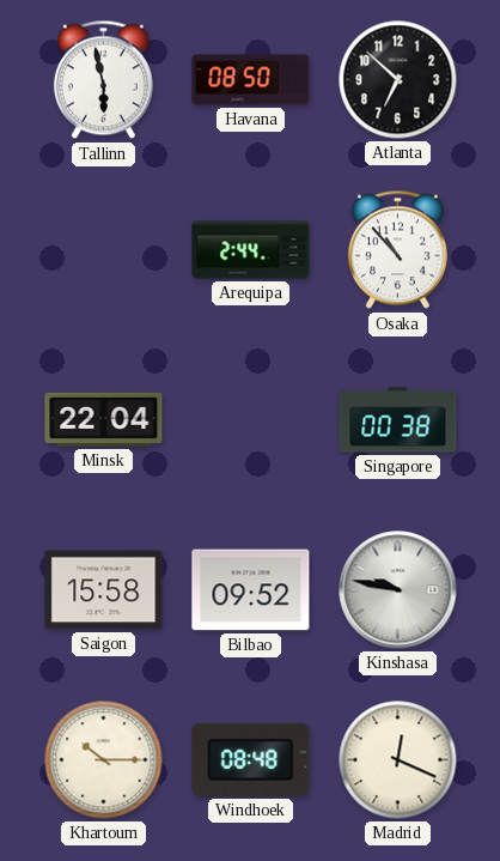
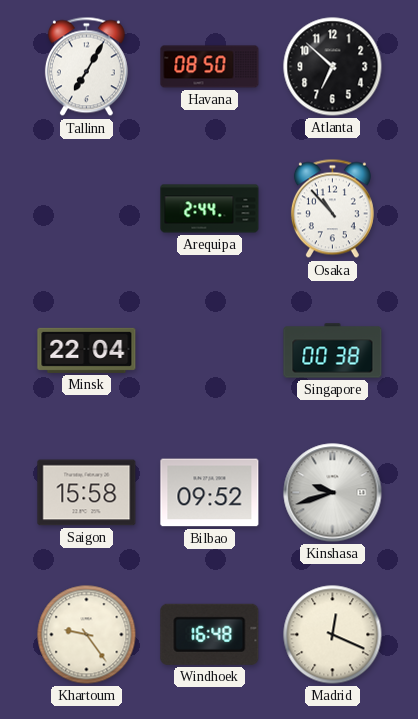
Tallinn: 5:58 -> 7:05 (86, 67)
Kinshasa: 9:47 -> 9:42 (333, 493)
Khartoum: 10:15 -> 9:24 (87, 635)
Windhoek: 08:48 -> 16:48 (210, 634)
